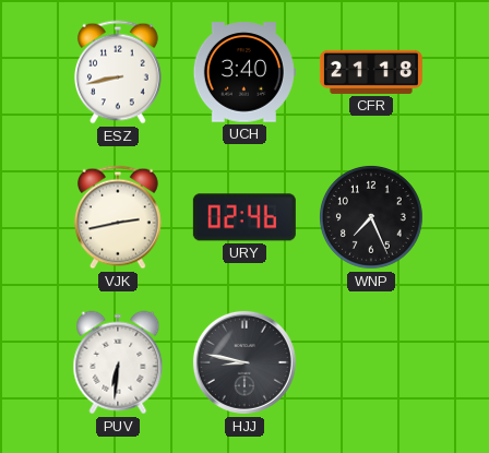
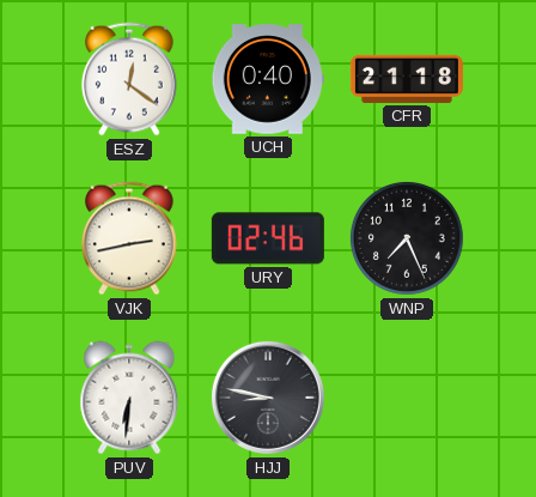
ESZ: 8:43 -> 12:21 (129, 79)
UCH: 3:40 -> 0:40 (268, 79)
